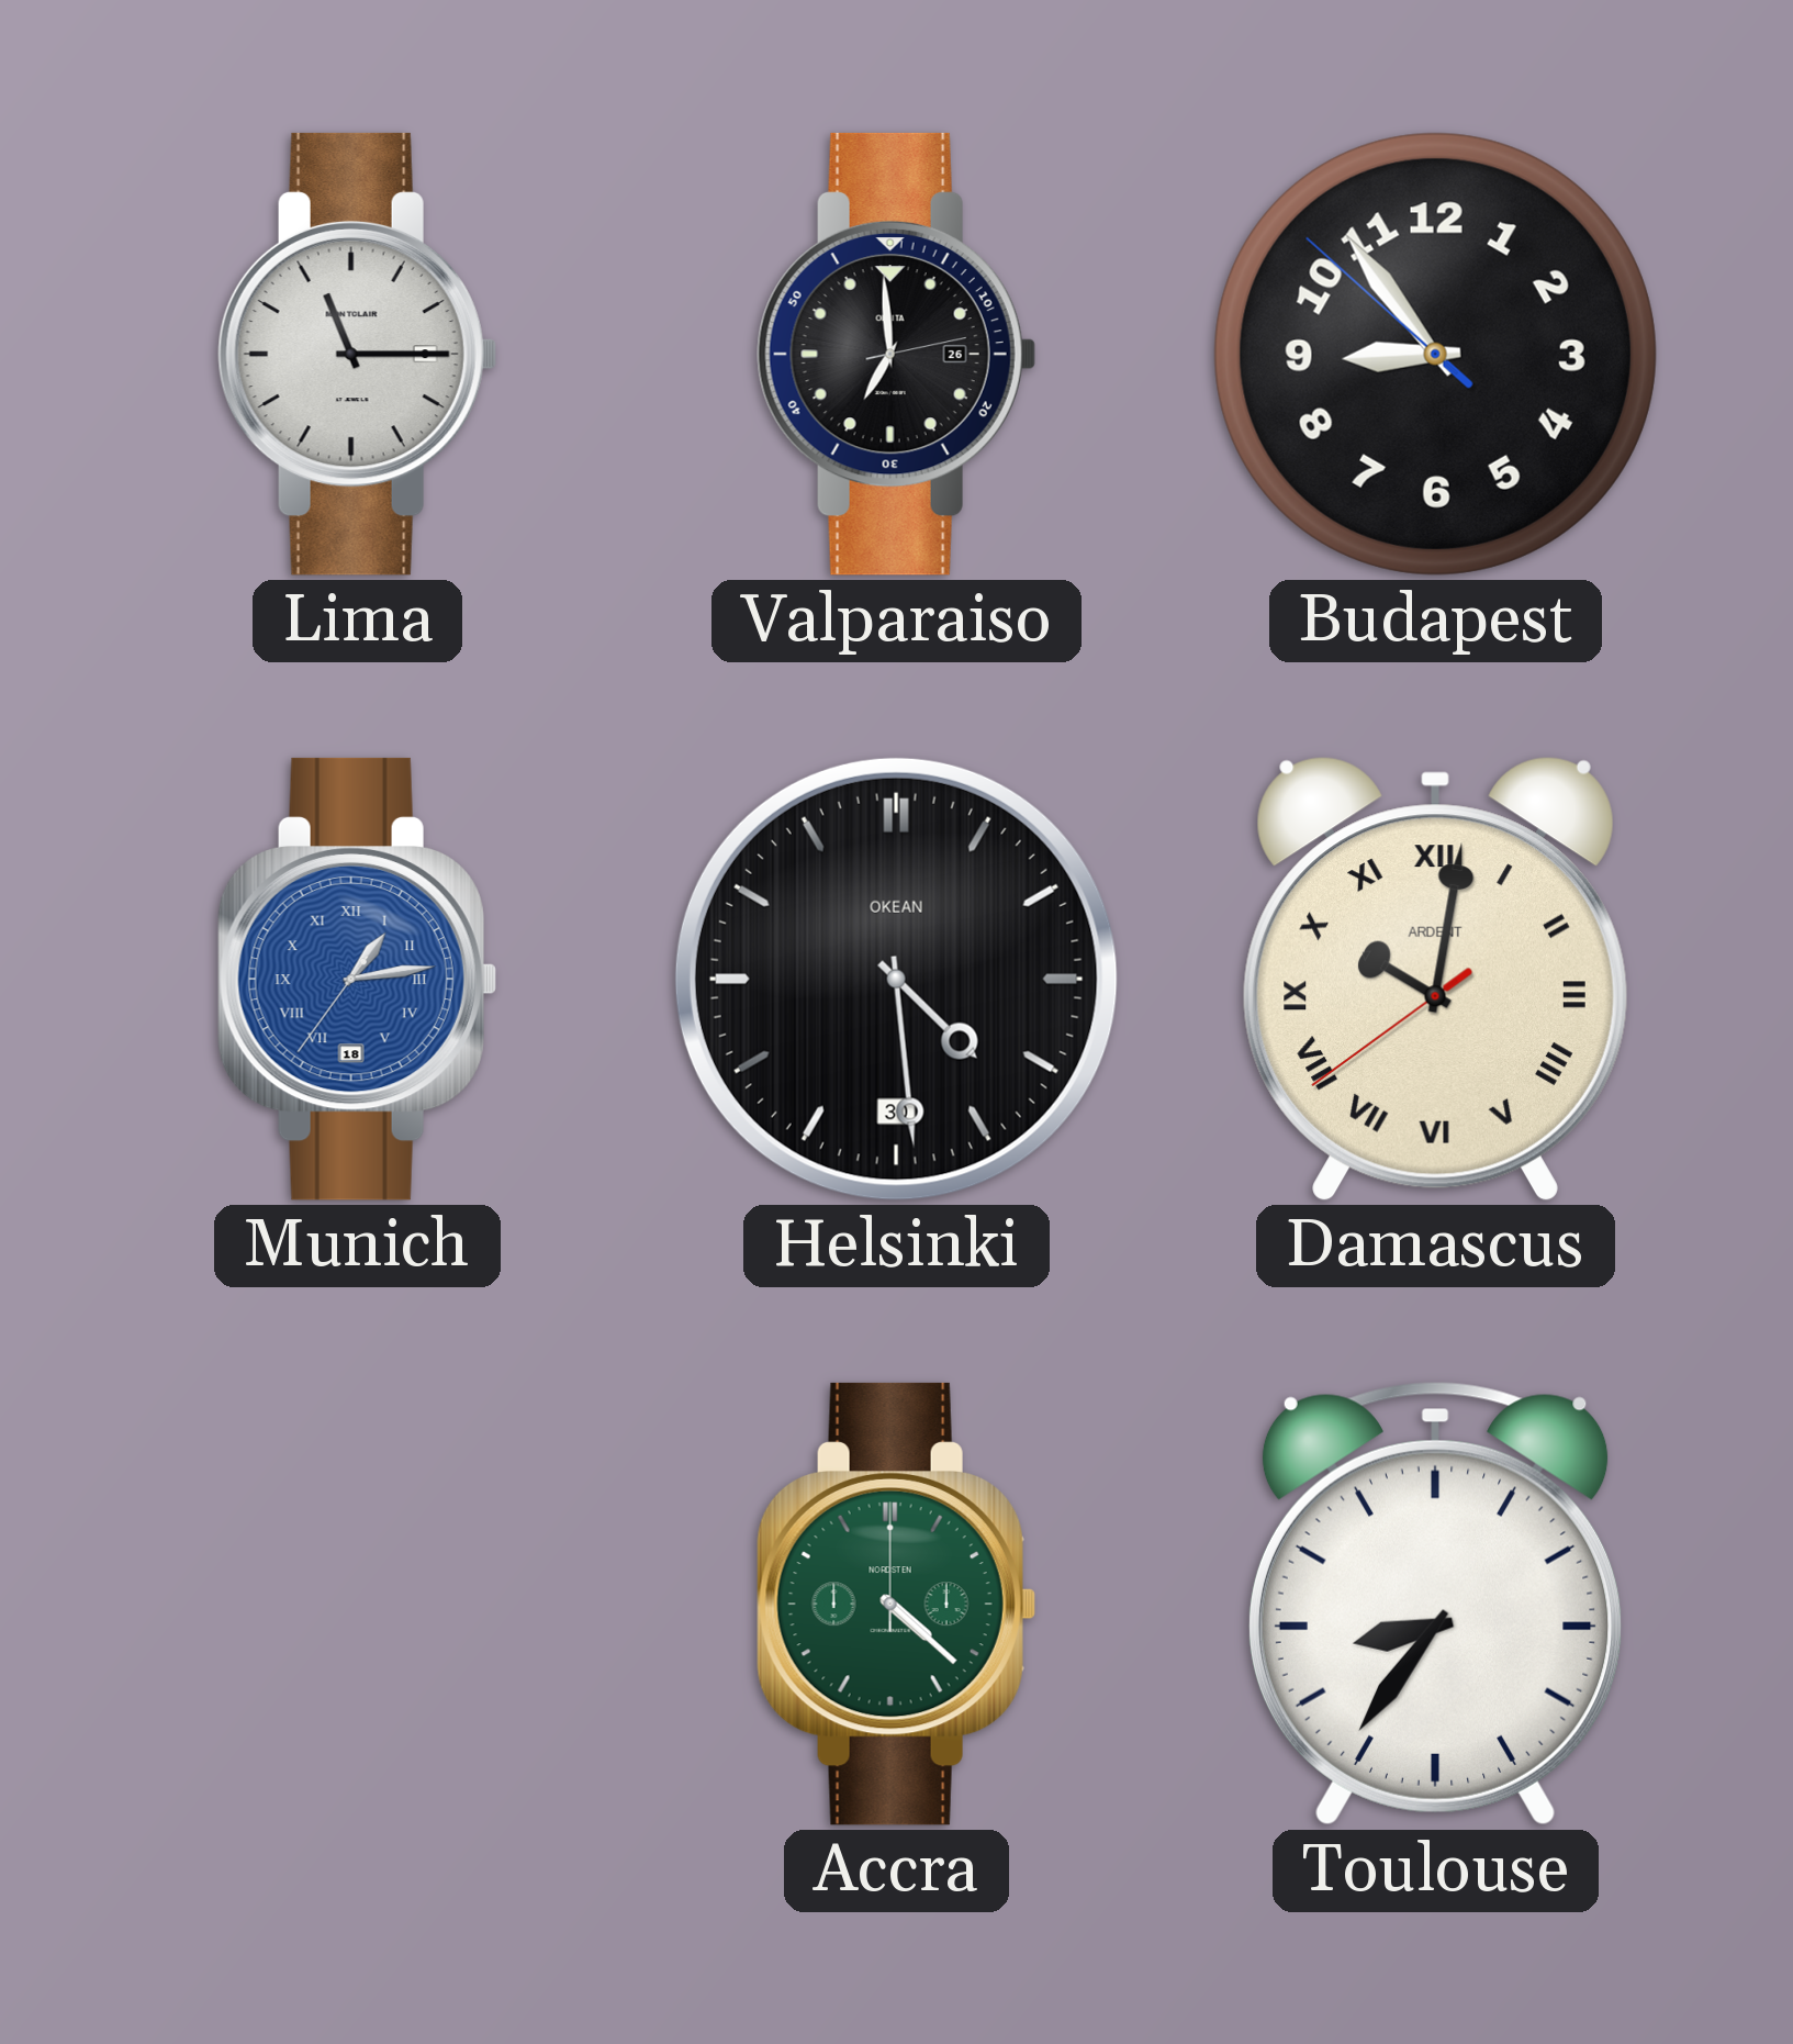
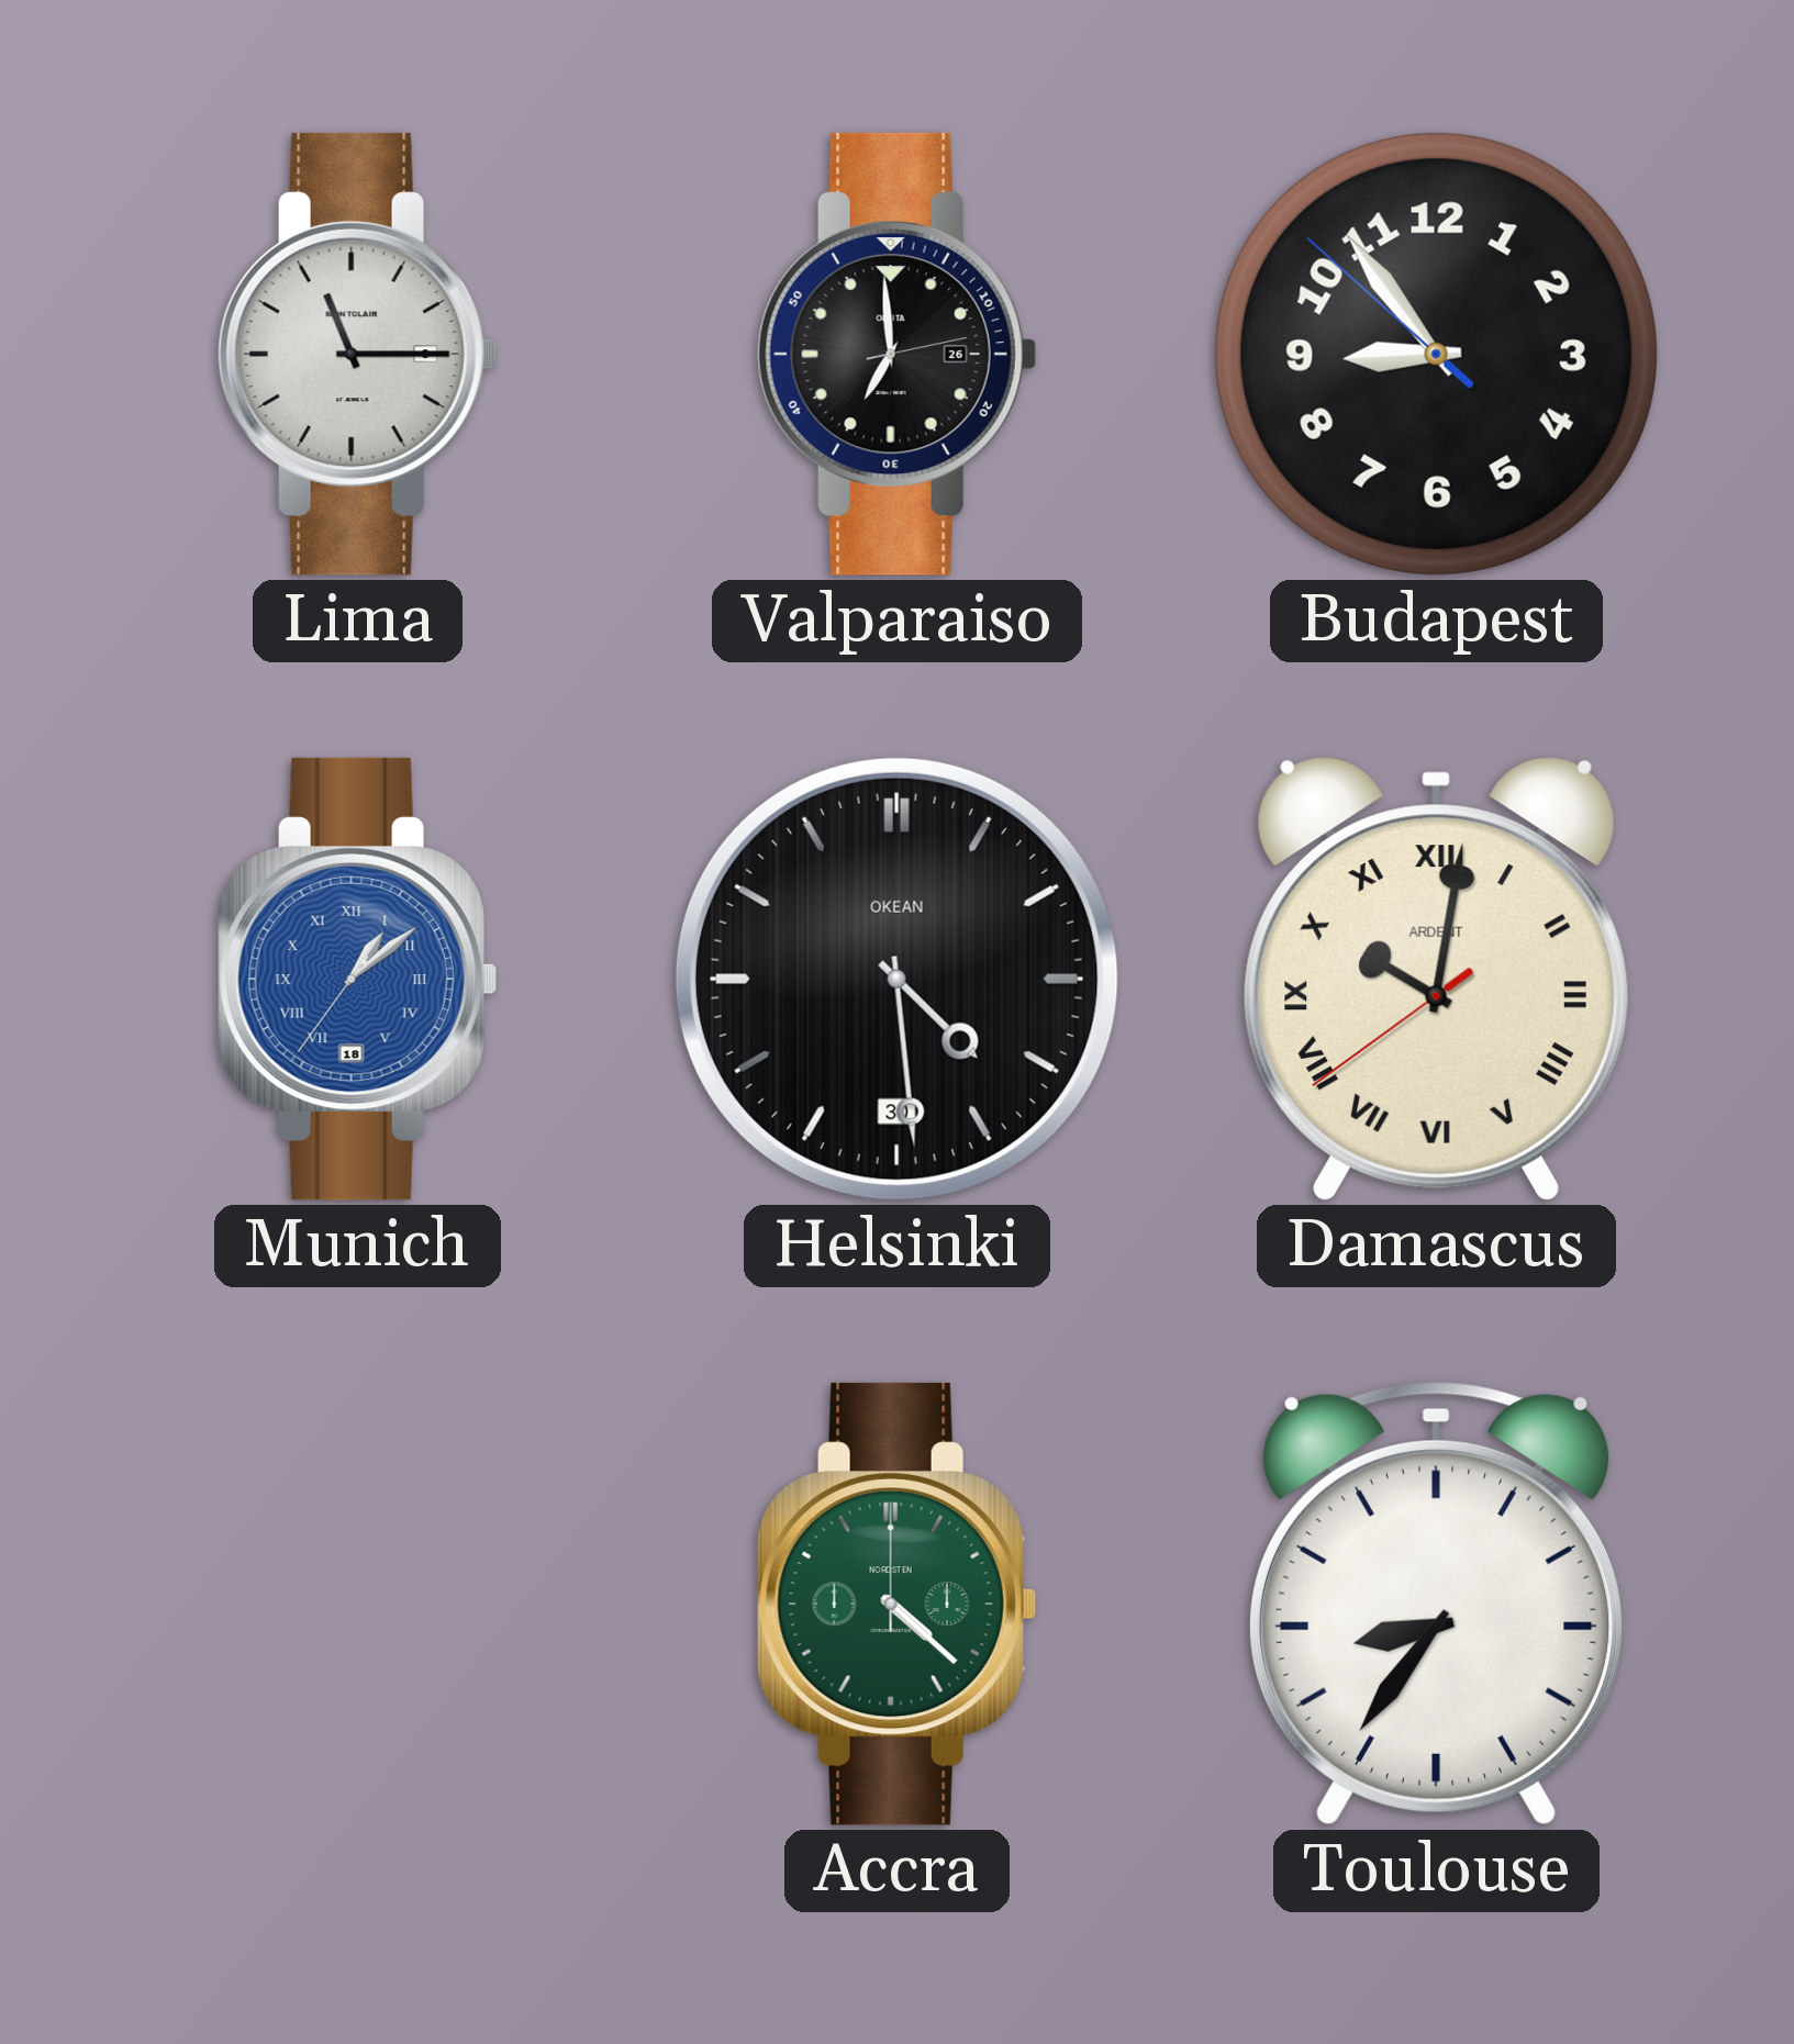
Munich: 1:13 -> 1:08 (357, 979)
